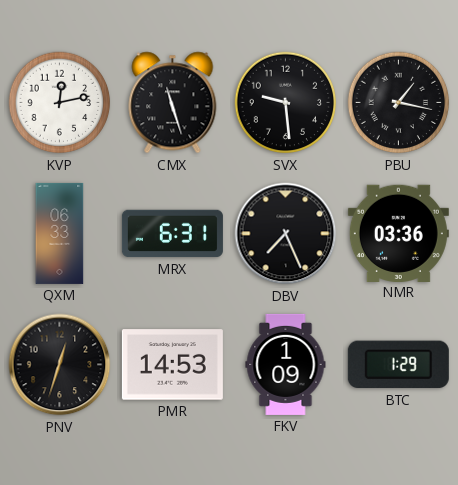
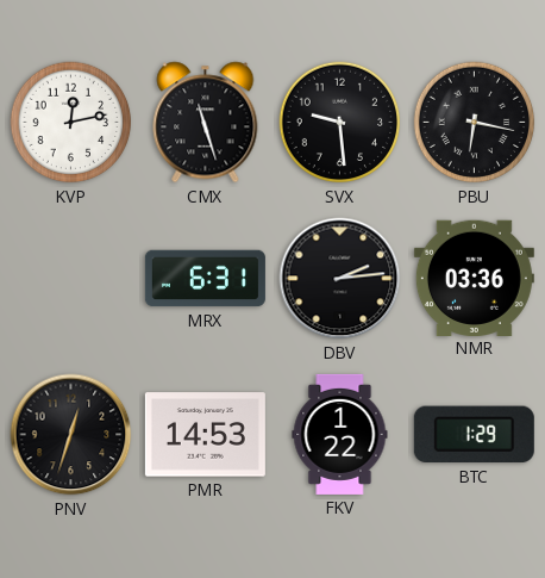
PBU: 1:17 -> 6:17 (475, 123)
QXM: 06:33 -> none (60, 233)
DBV: 7:26 -> 2:14 (340, 279)
FKV: 1:09 -> 1:22 (340, 434)
